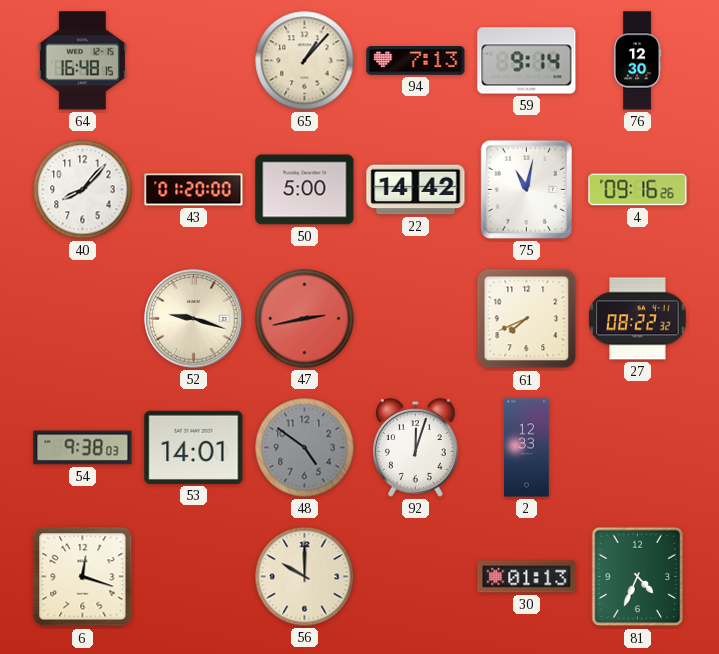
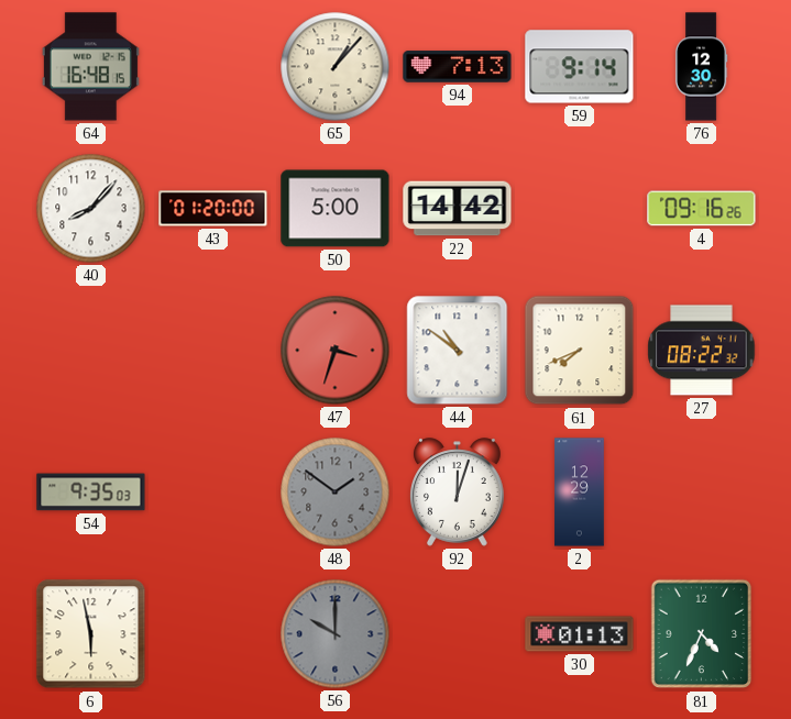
75: 11:02 -> none (526, 189)
52: 9:18 -> none (194, 319)
47: 2:43 -> 3:33 (336, 351)
44: none -> 10:51 (458, 351)
54: 9:38 -> 9:35 (91, 493)
53: 14:01 -> none (194, 447)
48: 4:51 -> 1:51 (336, 493)
2: 12:33 -> 12:29 (580, 493)
6: 12:18 -> 5:58 (91, 634)
56 dial: cream -> grey (336, 634)
